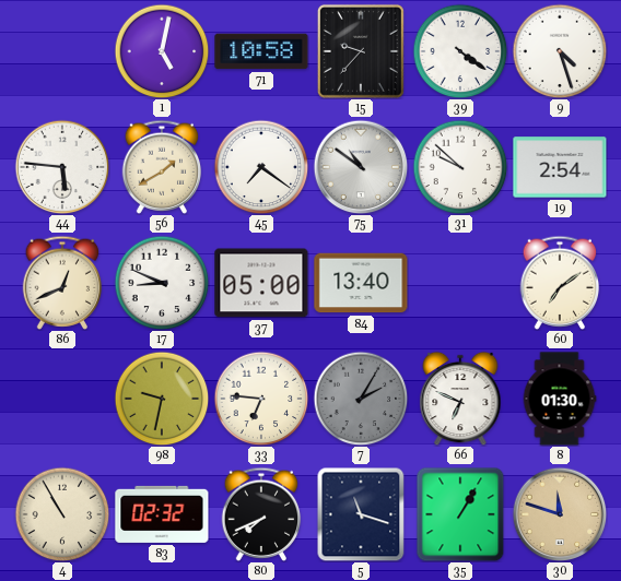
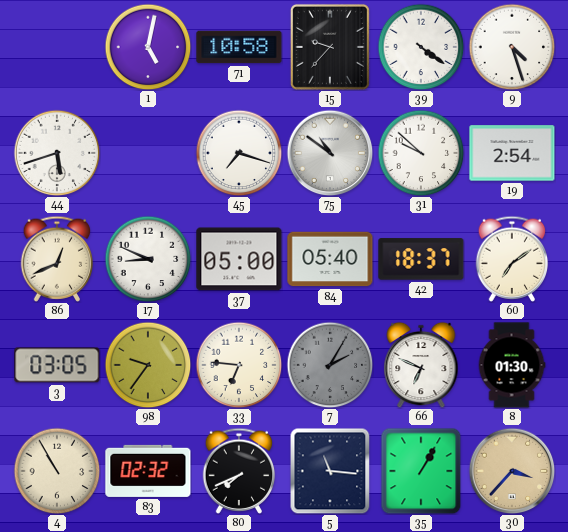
44: 5:46 -> 5:42 (57, 153)
56: 1:40 -> none (162, 167)
45: 7:21 -> 7:18 (239, 153)
84: 13:40 -> 05:40 (330, 259)
42: none -> 18:37 (421, 259)
3: none -> 03:05 (57, 365)
98: 9:32 -> 9:36 (148, 365)
5: 11:18 -> 11:16 (330, 471)
30: 11:48 -> 3:37 (512, 471)
